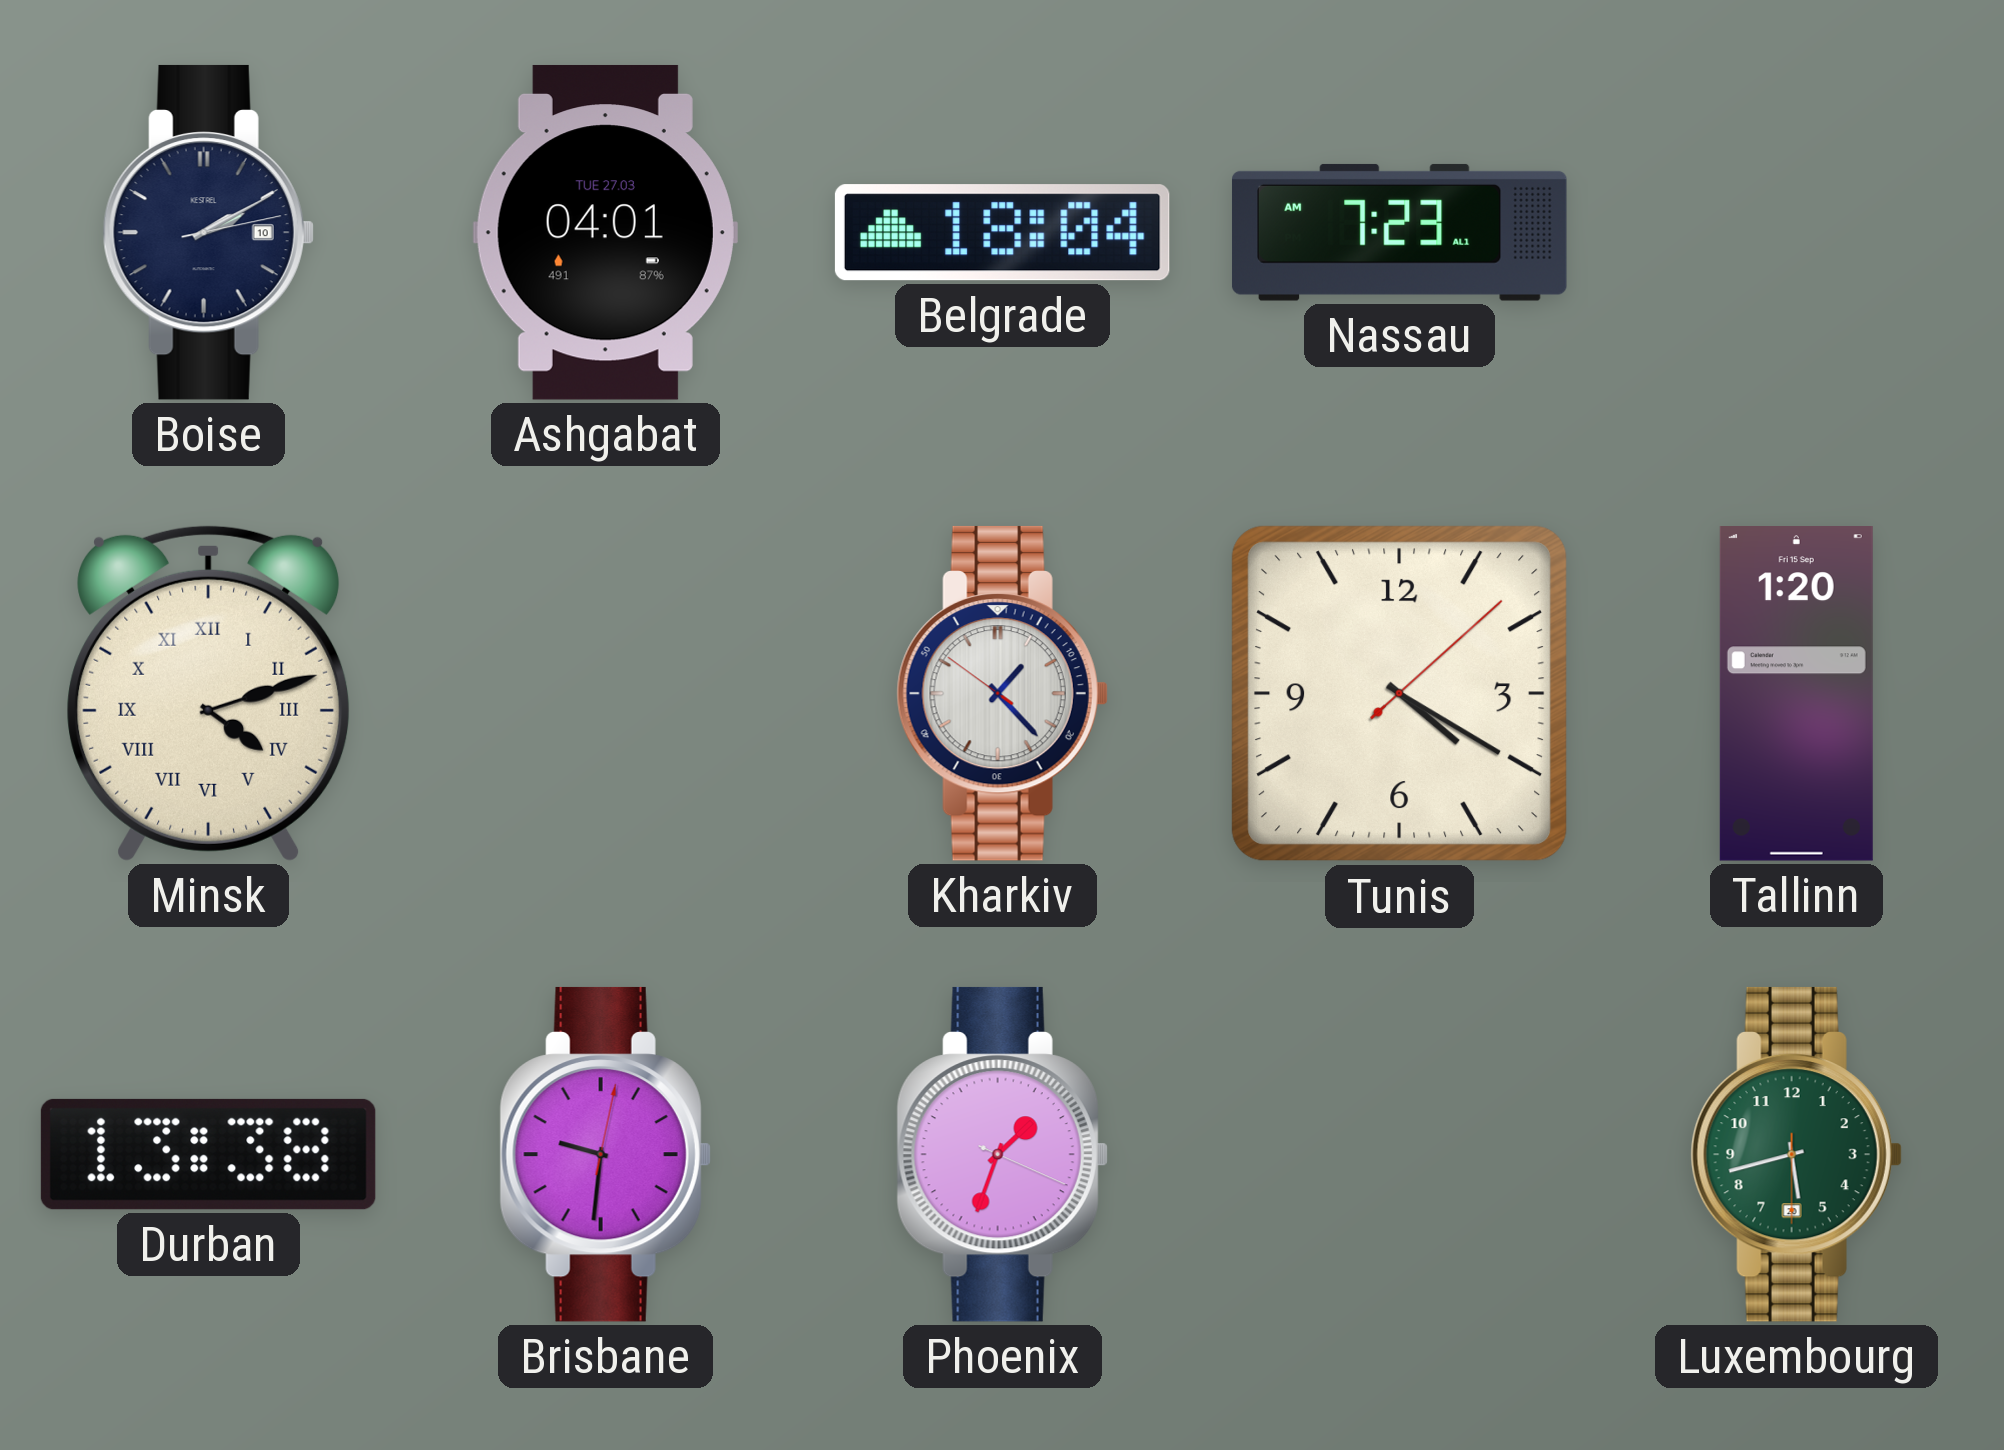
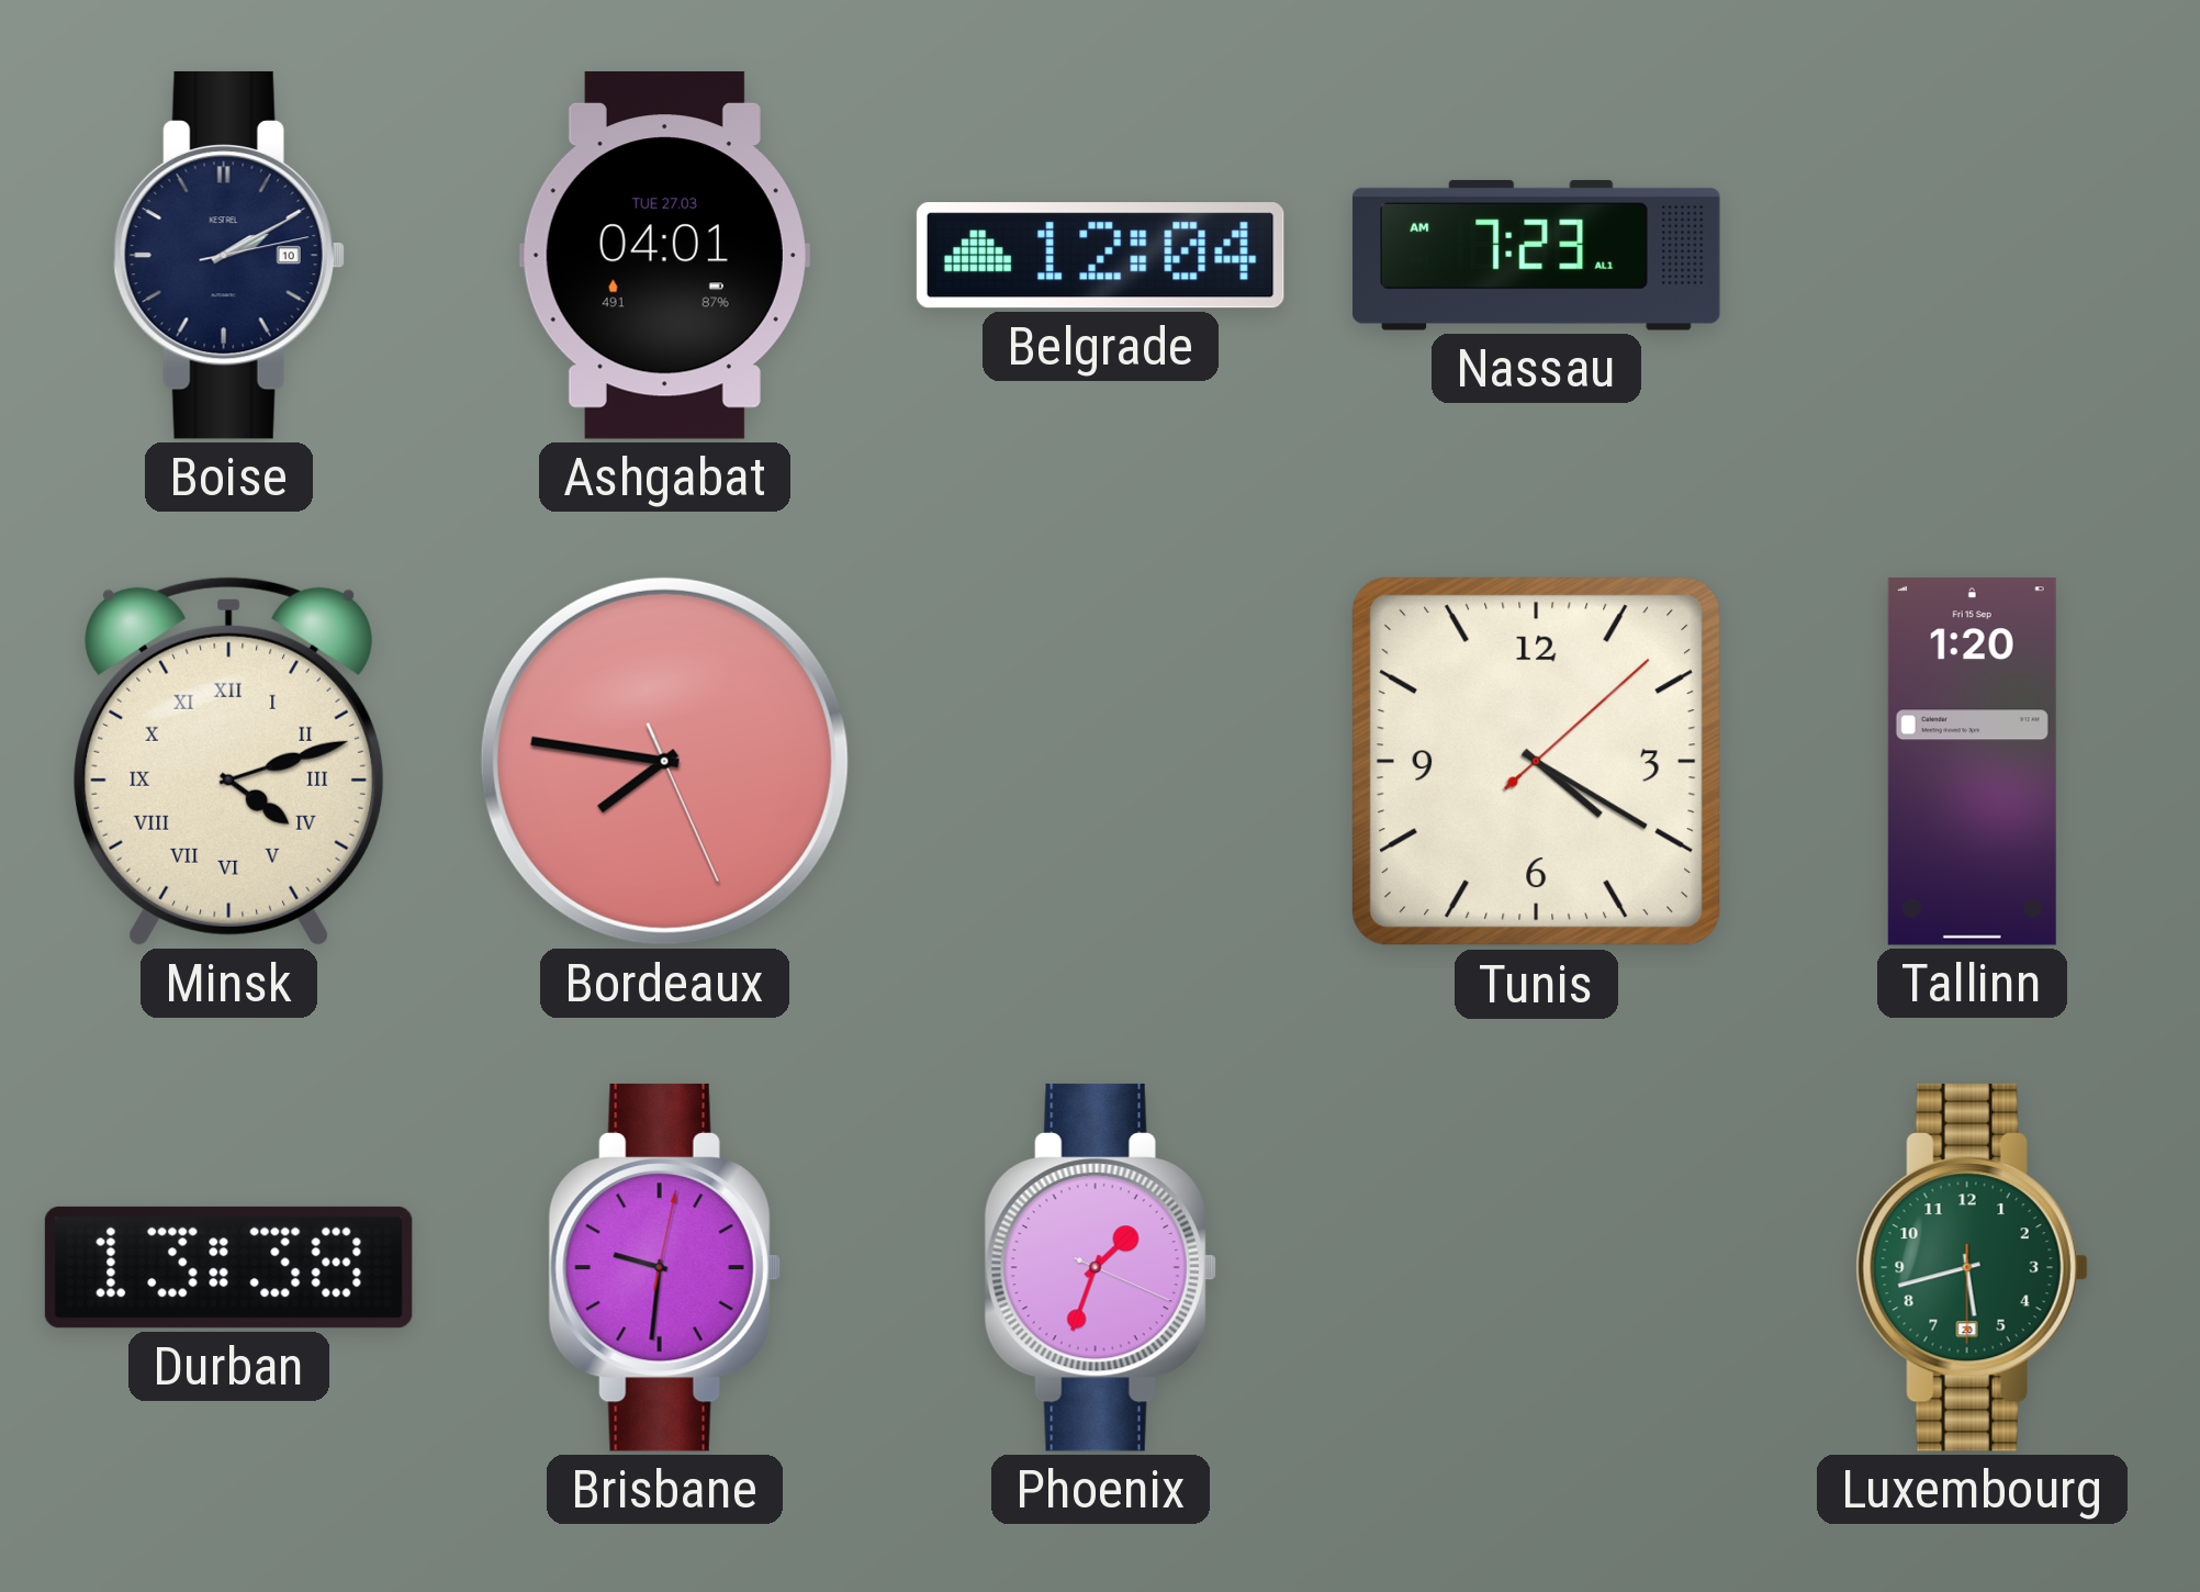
Belgrade: 18:04 -> 12:04 (1100, 256)
Bordeaux: none -> 7:46 (664, 761)
Kharkiv: 1:22 -> none (1002, 693)
